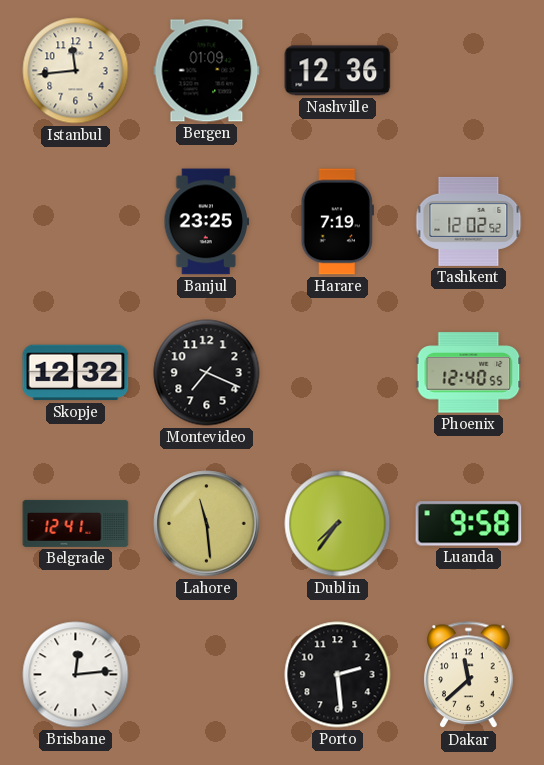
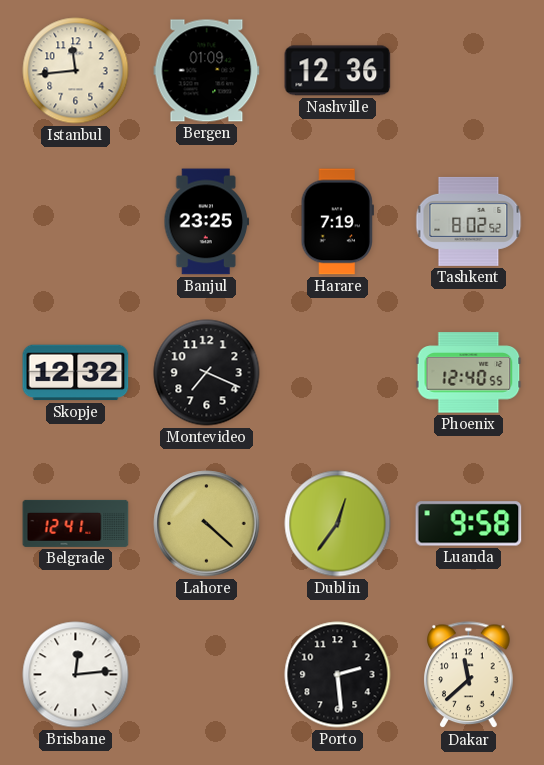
Tashkent: 12:02 -> 8:02 (469, 221)
Lahore: 11:29 -> 4:22 (207, 524)
Dublin: 7:36 -> 12:36 (338, 524)
